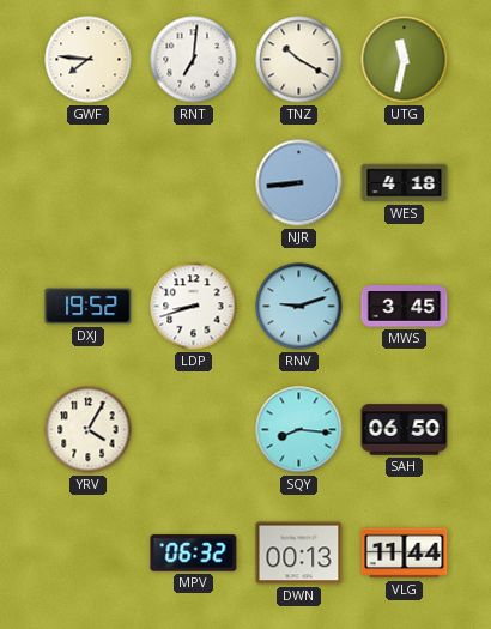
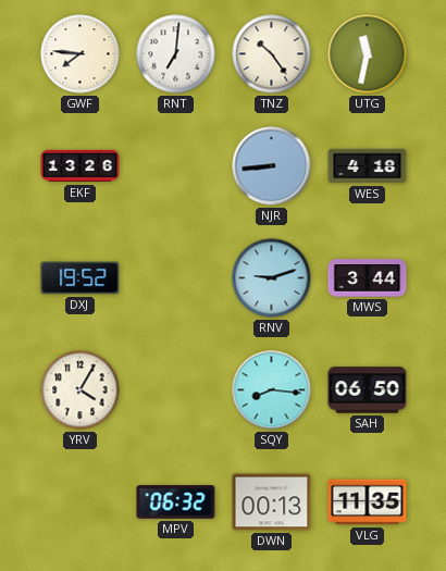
TNZ: 10:20 -> 10:24 (272, 54)
EKF: none -> 13:26 (80, 166)
LDP: 8:42 -> none (194, 307)
MWS: 3:45 -> 3:44 (368, 278)
VLG: 11:44 -> 11:35 (368, 502)
